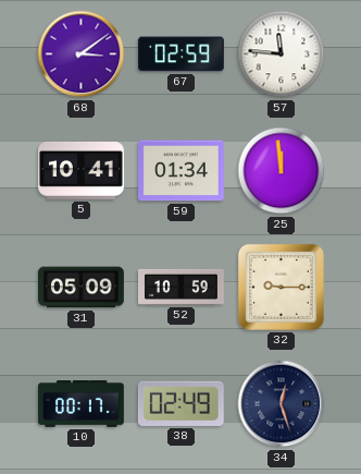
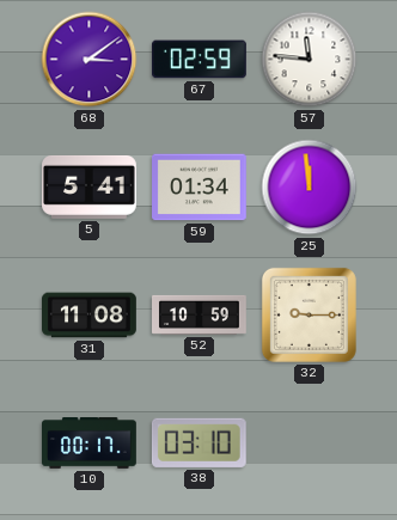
5: 10:41 -> 5:41 (90, 186)
31: 05:09 -> 11:08 (90, 316)
38: 02:49 -> 03:10 (198, 442)
34: 12:27 -> none (282, 404)
